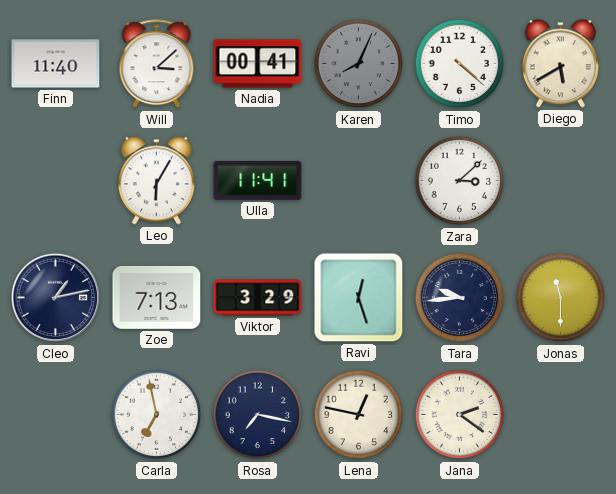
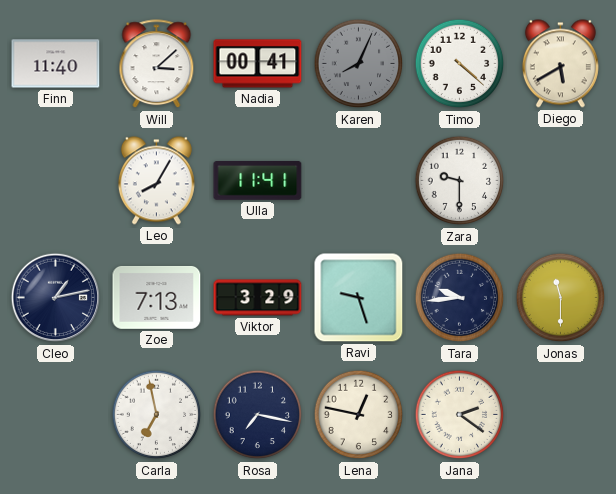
Leo: 6:05 -> 8:05 (156, 181)
Zara: 3:08 -> 9:30 (460, 181)
Ravi: 12:27 -> 9:27 (359, 298)
